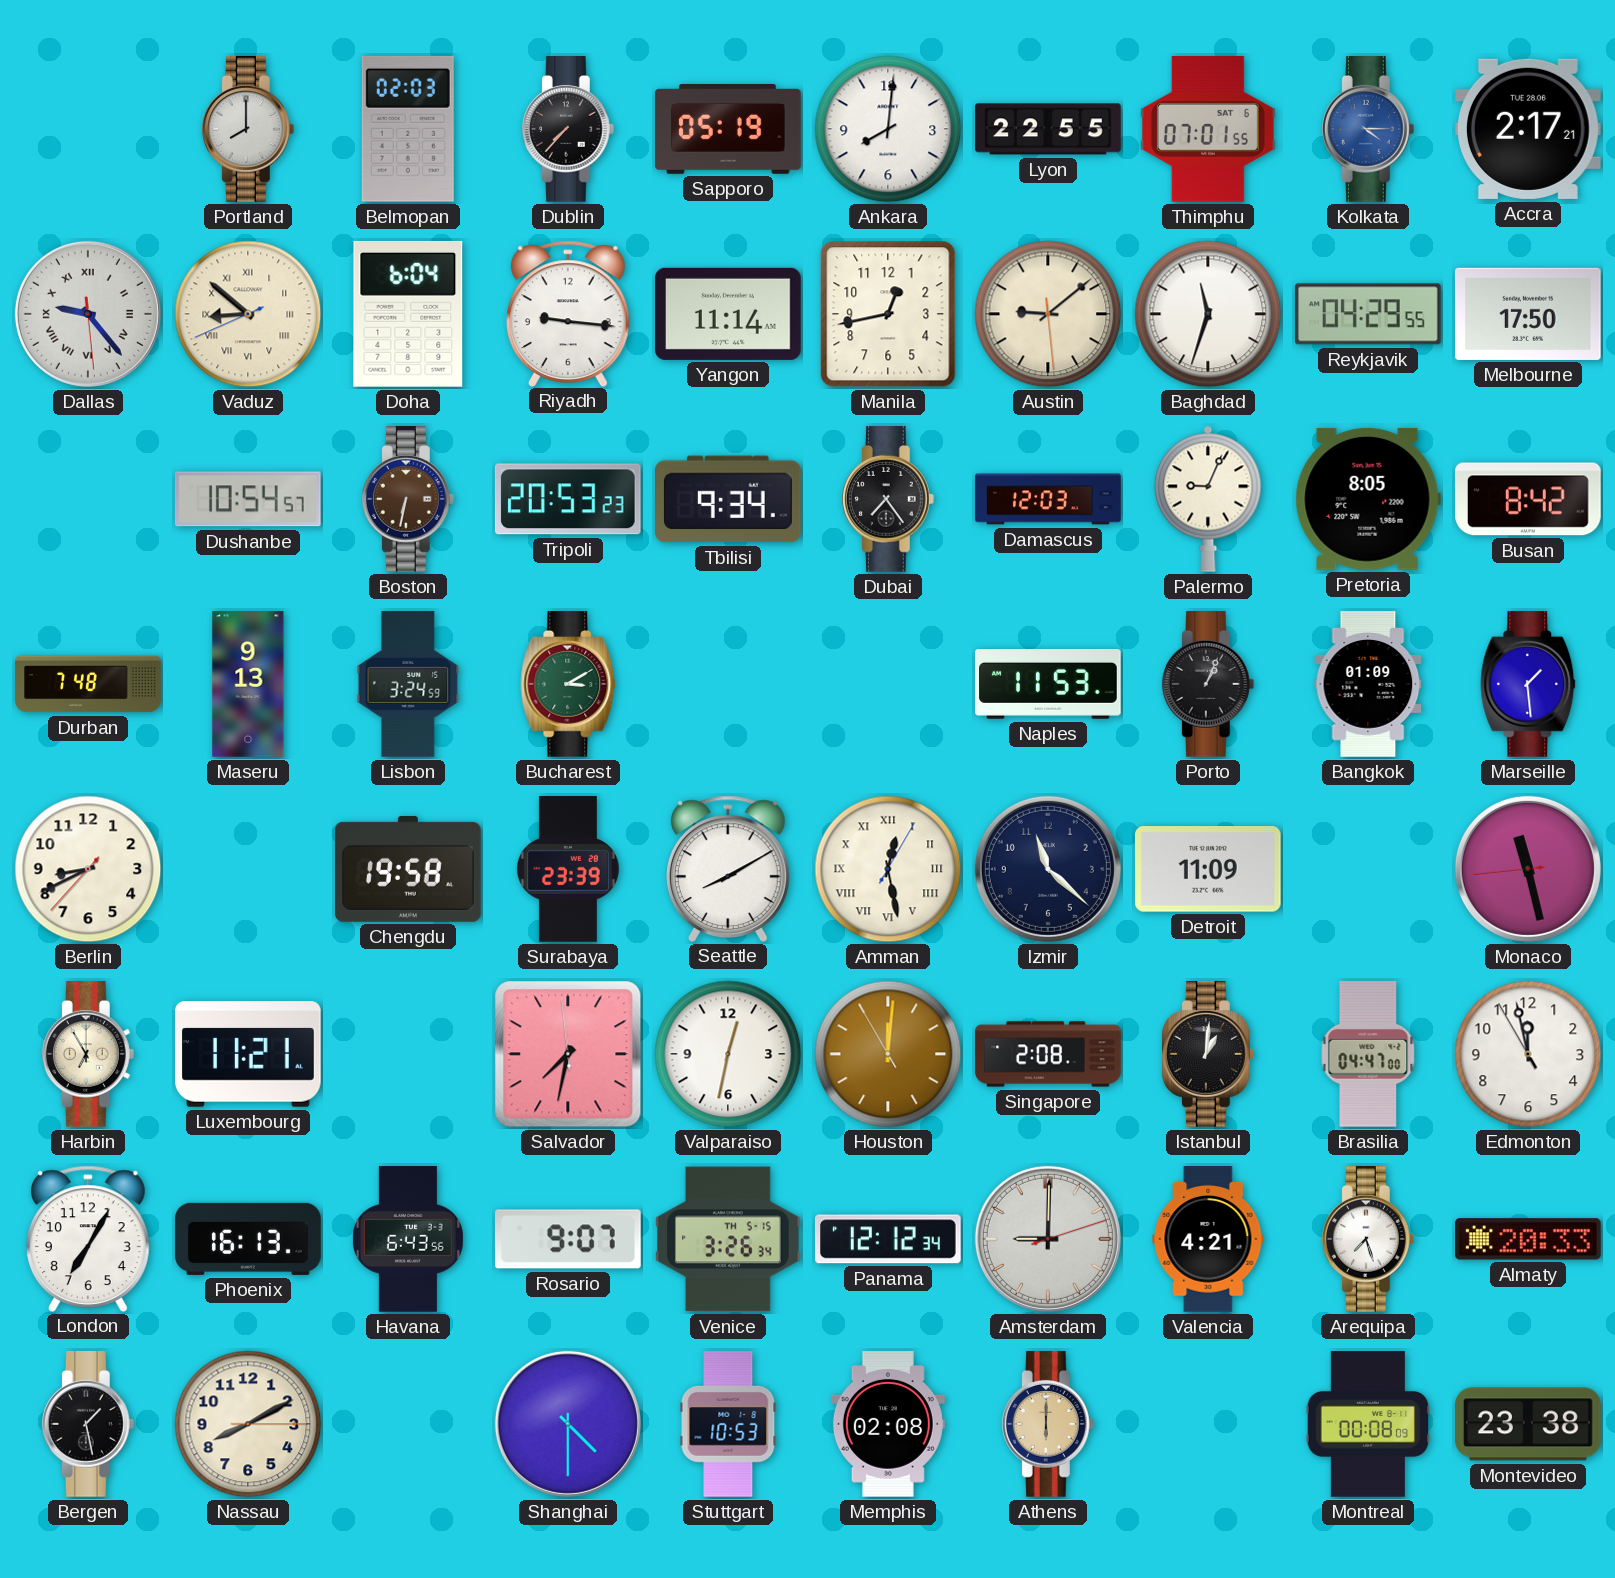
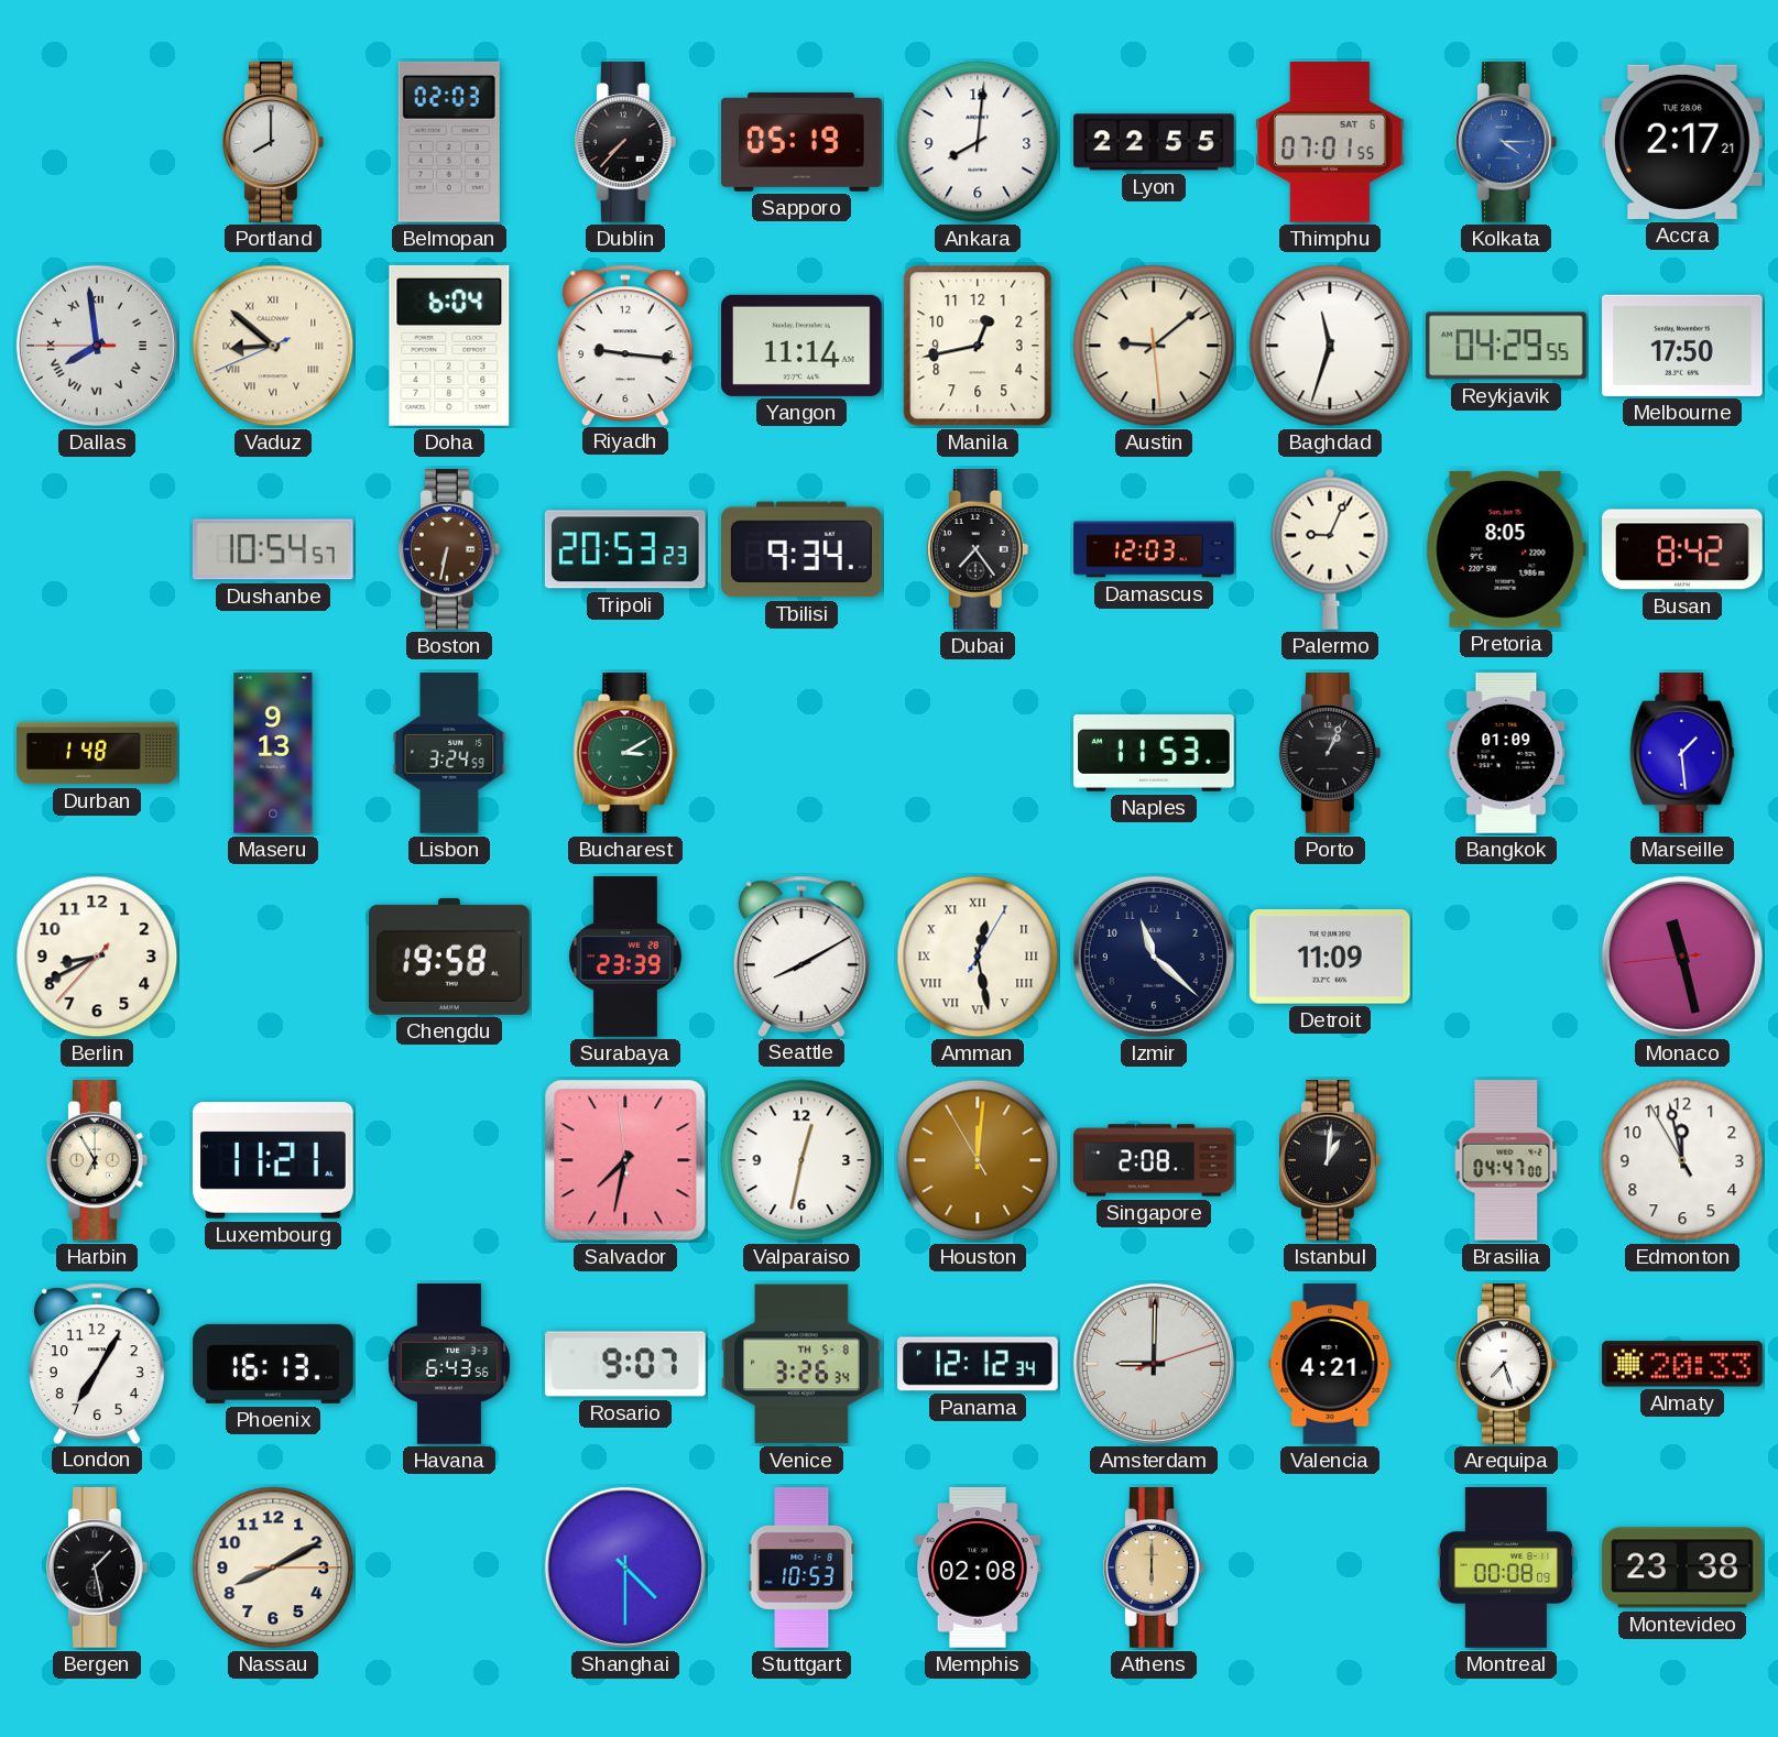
Dallas: 9:23 -> 7:58 (97, 346)
Durban: 7:48 -> 1:48 (97, 753)
Venice date: TH 5-15 -> TH 5-8 (803, 1364)
